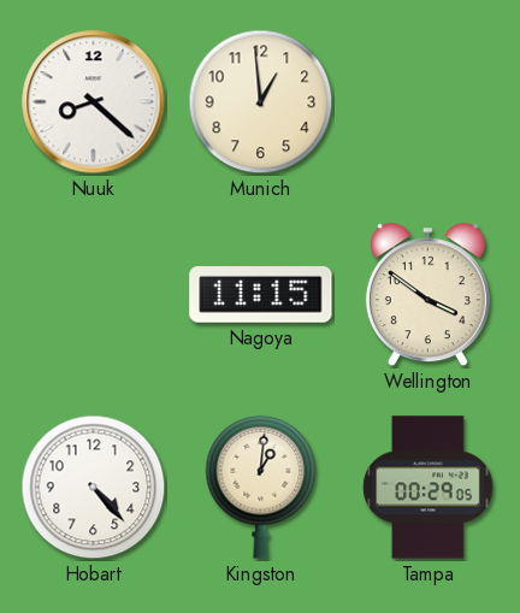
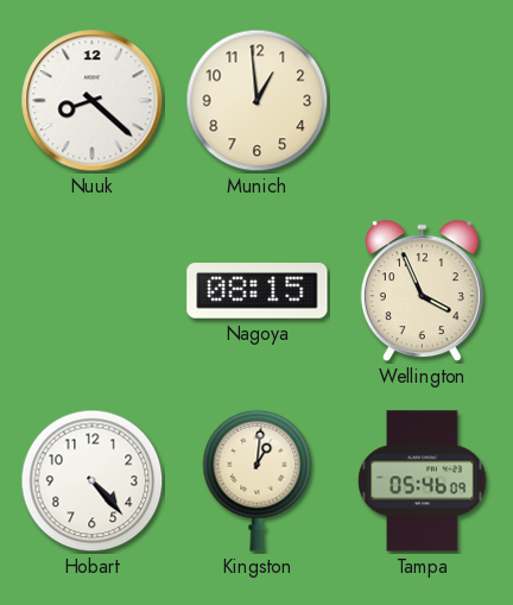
Nagoya: 11:15 -> 08:15 (258, 291)
Wellington: 3:51 -> 3:56 (422, 291)
Tampa: 00:29 -> 05:46 (423, 481)
